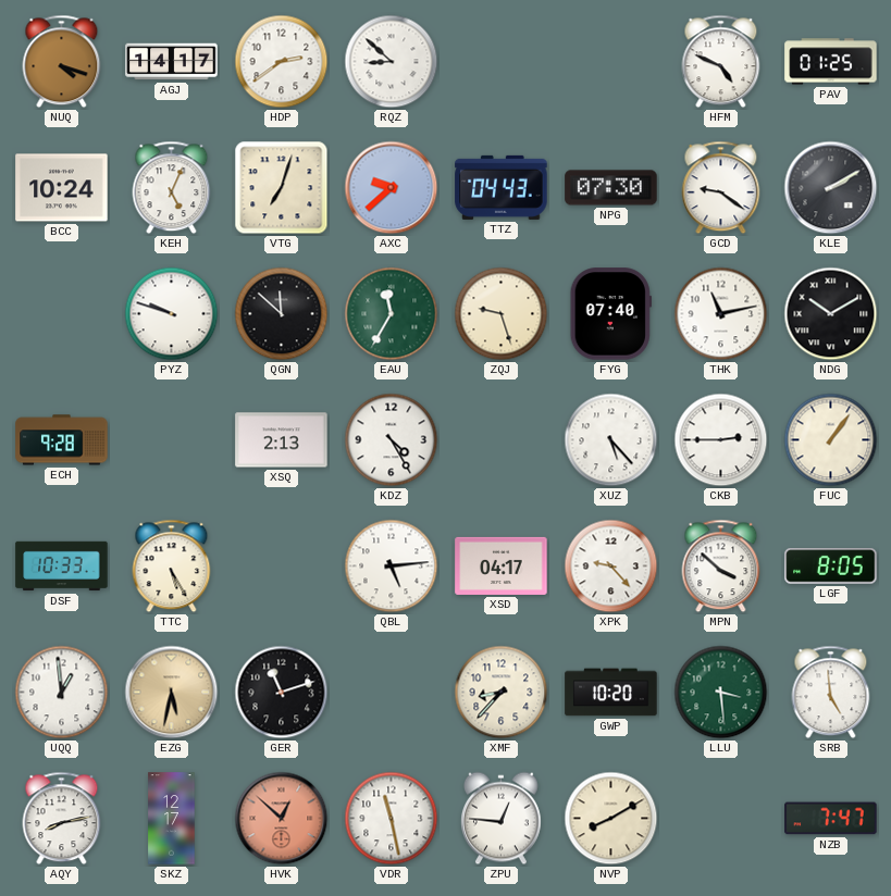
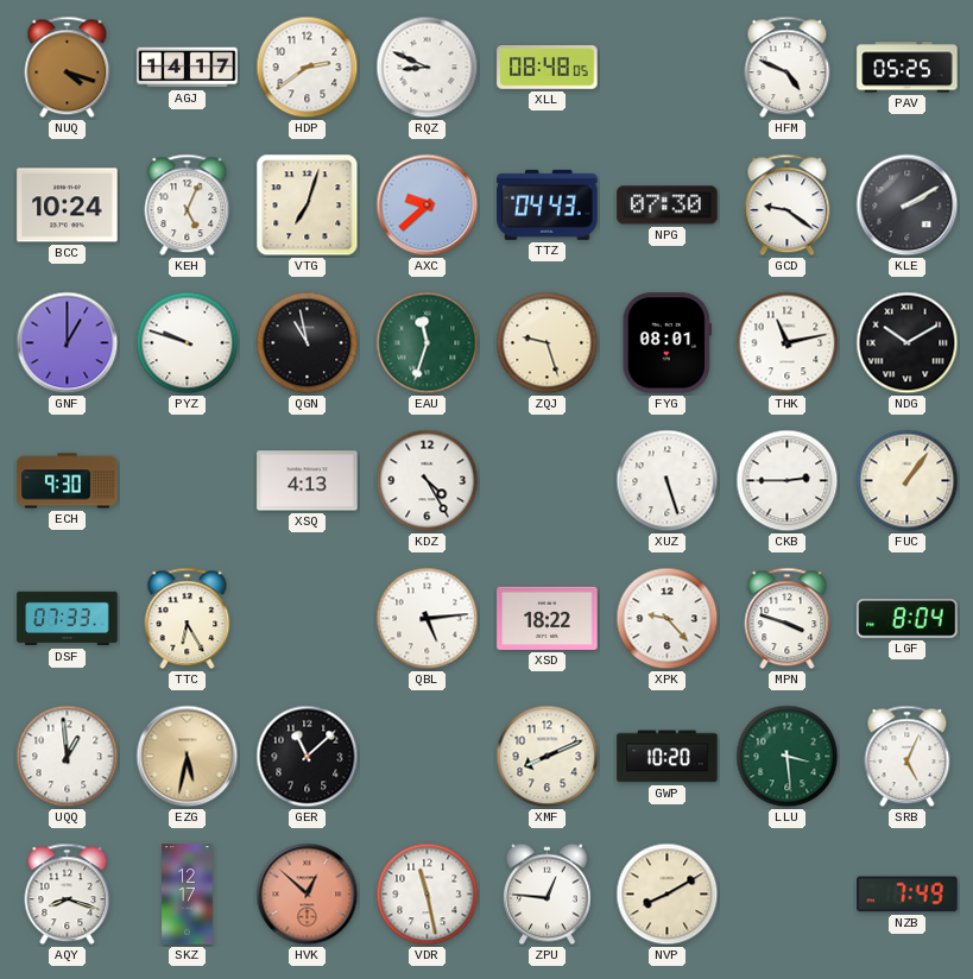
RQZ: 8:52 -> 8:49 (428, 68)
XLL: none -> 08:48 (548, 68)
PAV: 01:25 -> 05:25 (908, 68)
GNF: none -> 1:00 (68, 343)
QGN: 11:52 -> 10:58 (308, 343)
EAU: 11:35 -> 11:33 (428, 343)
FYG: 07:40 -> 08:01 (666, 343)
ECH: 9:28 -> 9:30 (68, 481)
XSQ: 2:13 -> 4:13 (308, 481)
XUZ: 5:23 -> 5:27 (668, 481)
DSF: 10:33 -> 07:33 (68, 619)
TTC: 5:25 -> 6:25 (188, 619)
XSD: 04:17 -> 18:22 (548, 618)
MPN: 3:52 -> 3:48 (788, 619)
LGF: 8:05 -> 8:04 (908, 619)
GER: 11:12 -> 11:08 (308, 757)
XMF: 8:37 -> 8:11 (548, 757)
SRB: 4:59 -> 5:04 (908, 757)
AQY: 8:13 -> 8:18 (68, 895)
NZB: 7:47 -> 7:49 (908, 895)
